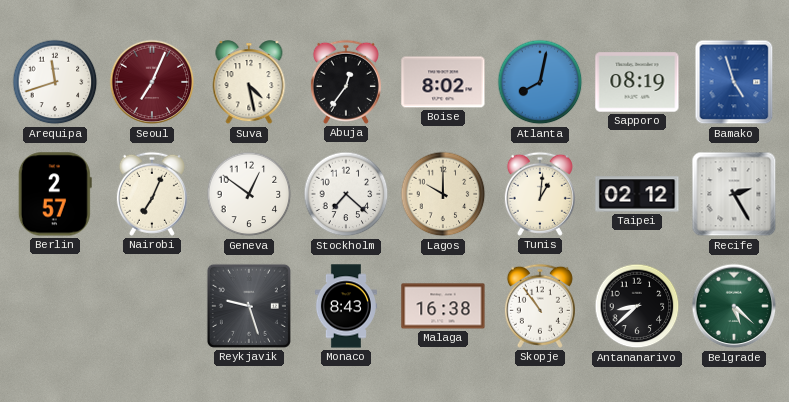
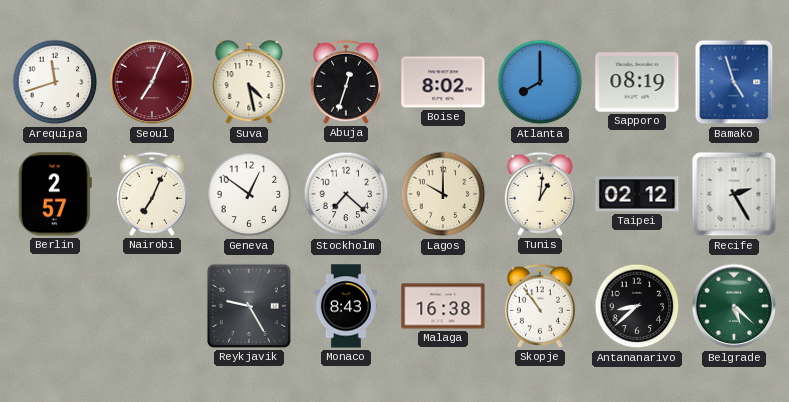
Abuja: 12:36 -> 12:33 (346, 82)
Atlanta: 8:02 -> 8:00 (540, 82)
Reykjavik: 9:27 -> 9:25 (249, 306)
